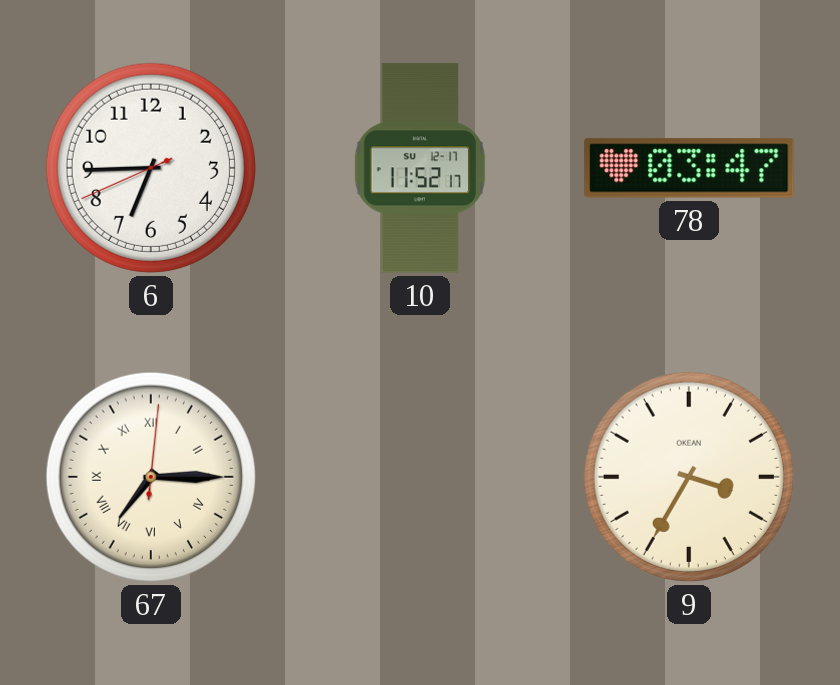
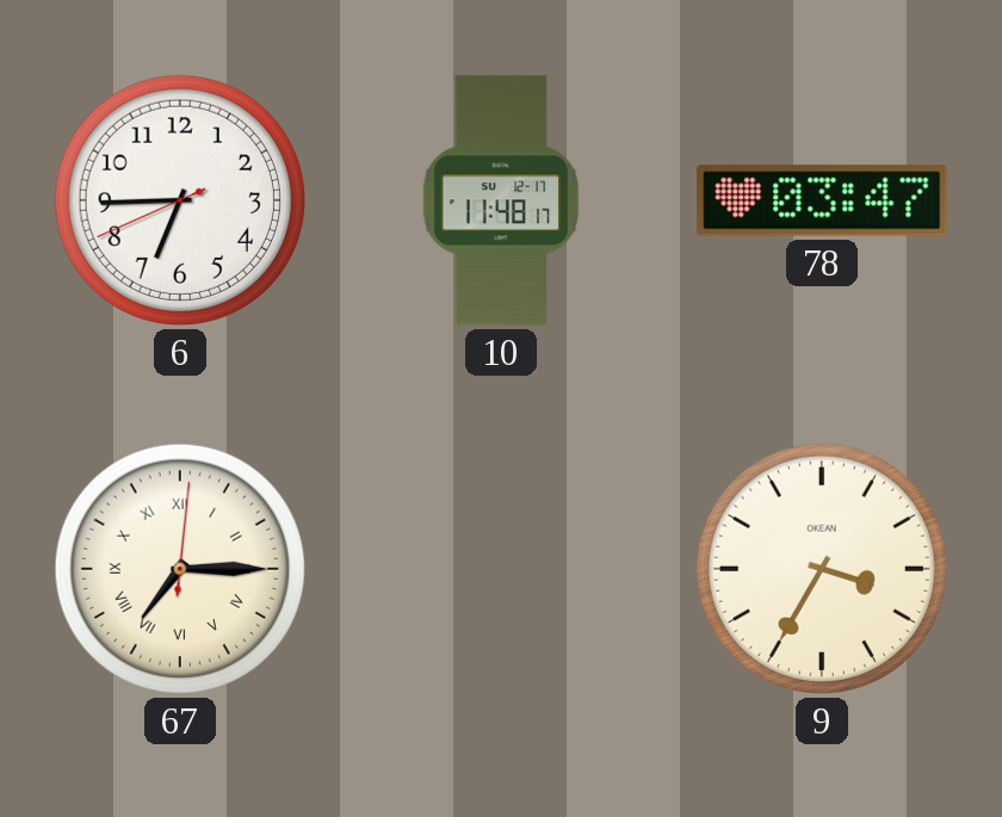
10: 11:52 -> 11:48 (501, 200)
